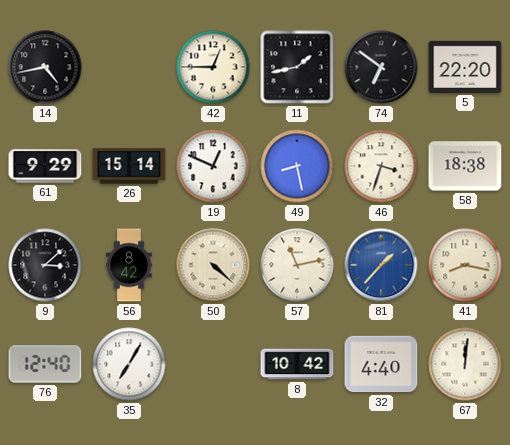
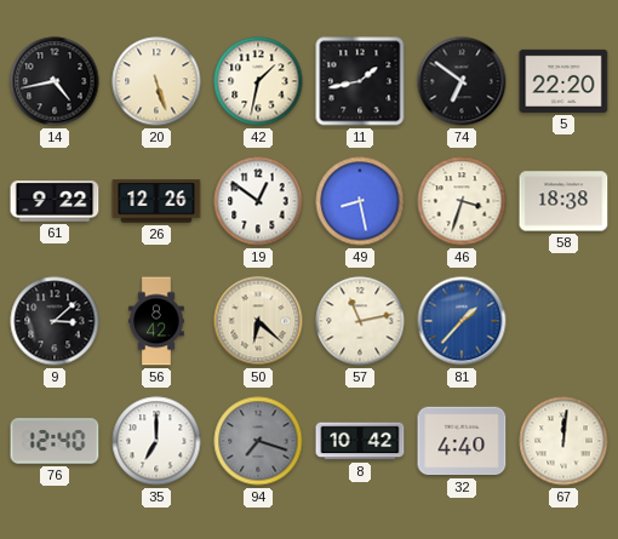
20: none -> 5:27 (156, 81)
42: 12:45 -> 1:32 (258, 81)
61: 9:29 -> 9:22 (55, 201)
26: 15:14 -> 12:26 (156, 201)
19: 12:49 -> 12:51 (258, 201)
50: 4:22 -> 6:22 (258, 321)
41: 8:17 -> none (465, 265)
35: 7:05 -> 7:00 (156, 441)
94: none -> 7:18 (258, 441)
